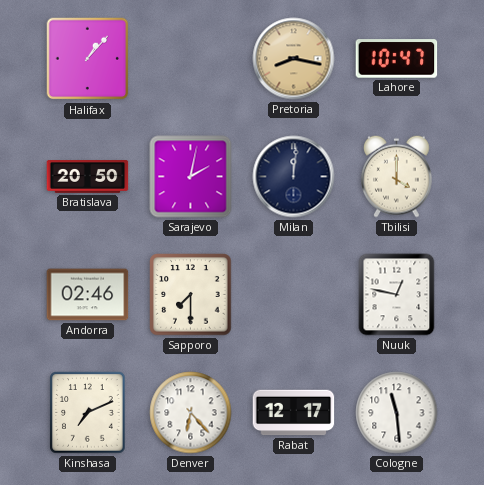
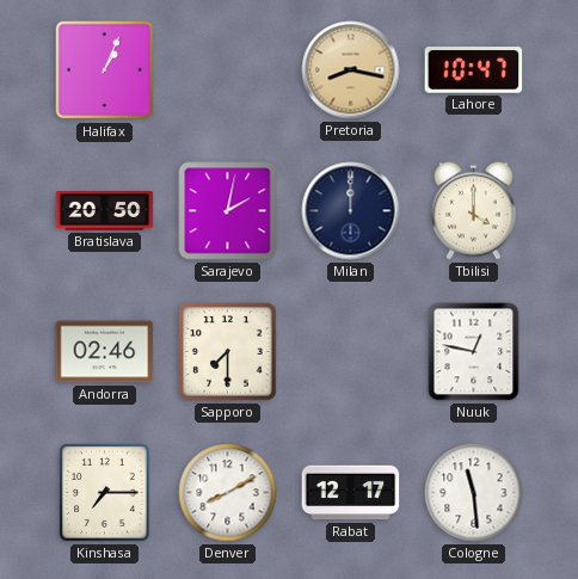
Halifax: 1:07 -> 1:04 (105, 70)
Milan: 12:01 -> 12:00 (351, 211)
Kinshasa: 7:11 -> 7:15 (105, 493)
Denver: 6:23 -> 8:10 (228, 493)
